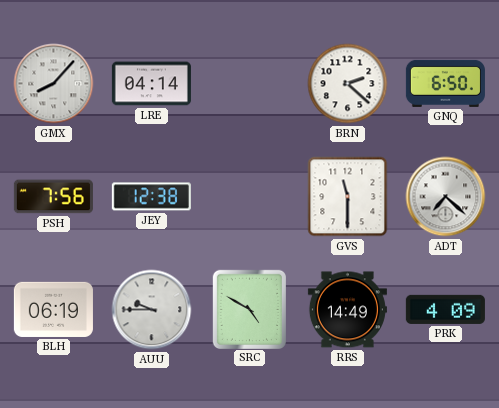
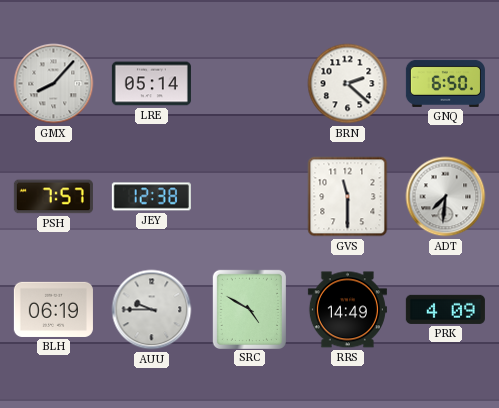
LRE: 04:14 -> 05:14 (151, 84)
PSH: 7:56 -> 7:57 (53, 197)
ADT: 7:22 -> 7:31 (446, 197)
